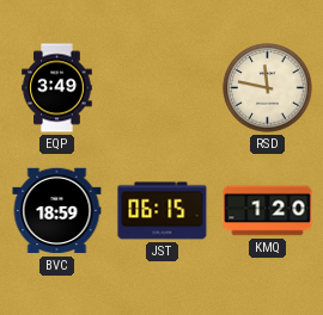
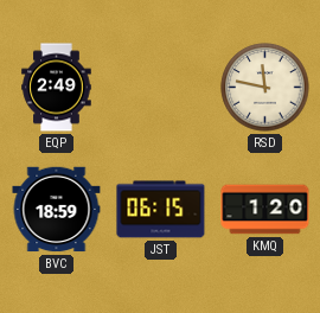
EQP: 3:49 -> 2:49 (57, 88)
